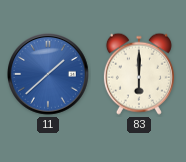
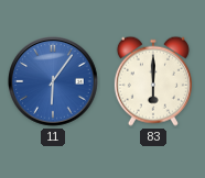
11: 1:38 -> 6:06 (54, 82)
